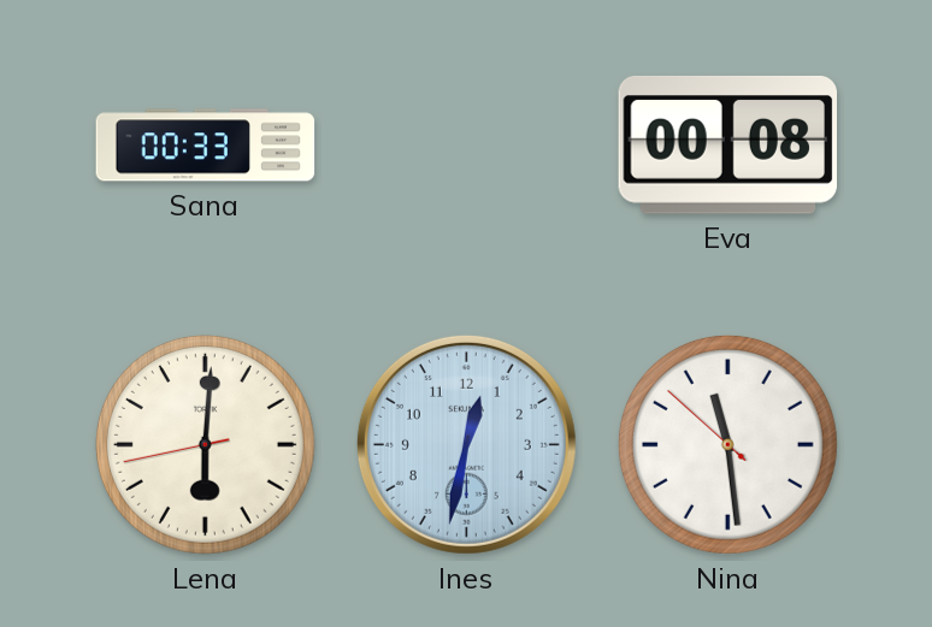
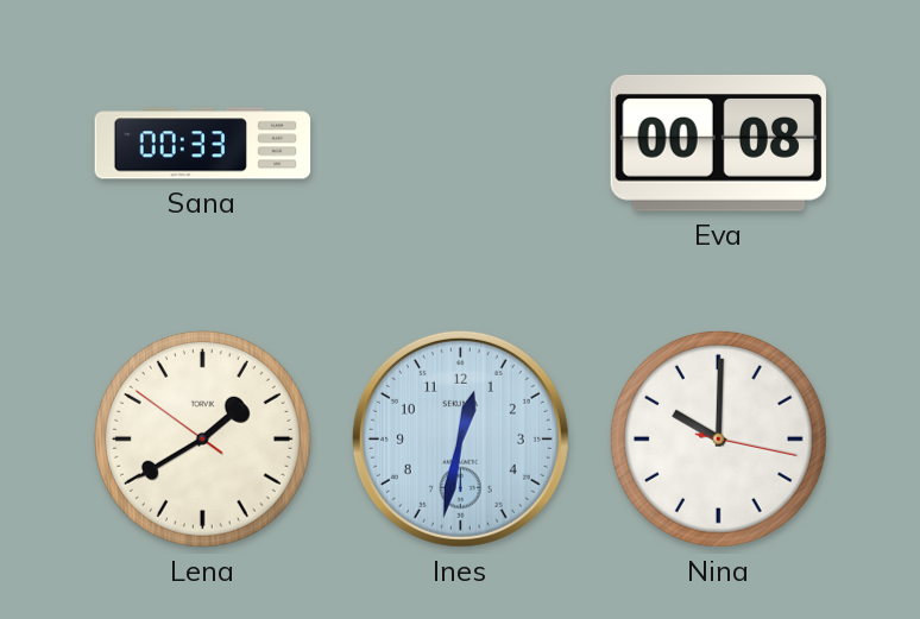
Lena: 6:00 -> 1:39 (202, 438)
Nina: 11:28 -> 10:00 (718, 438)
